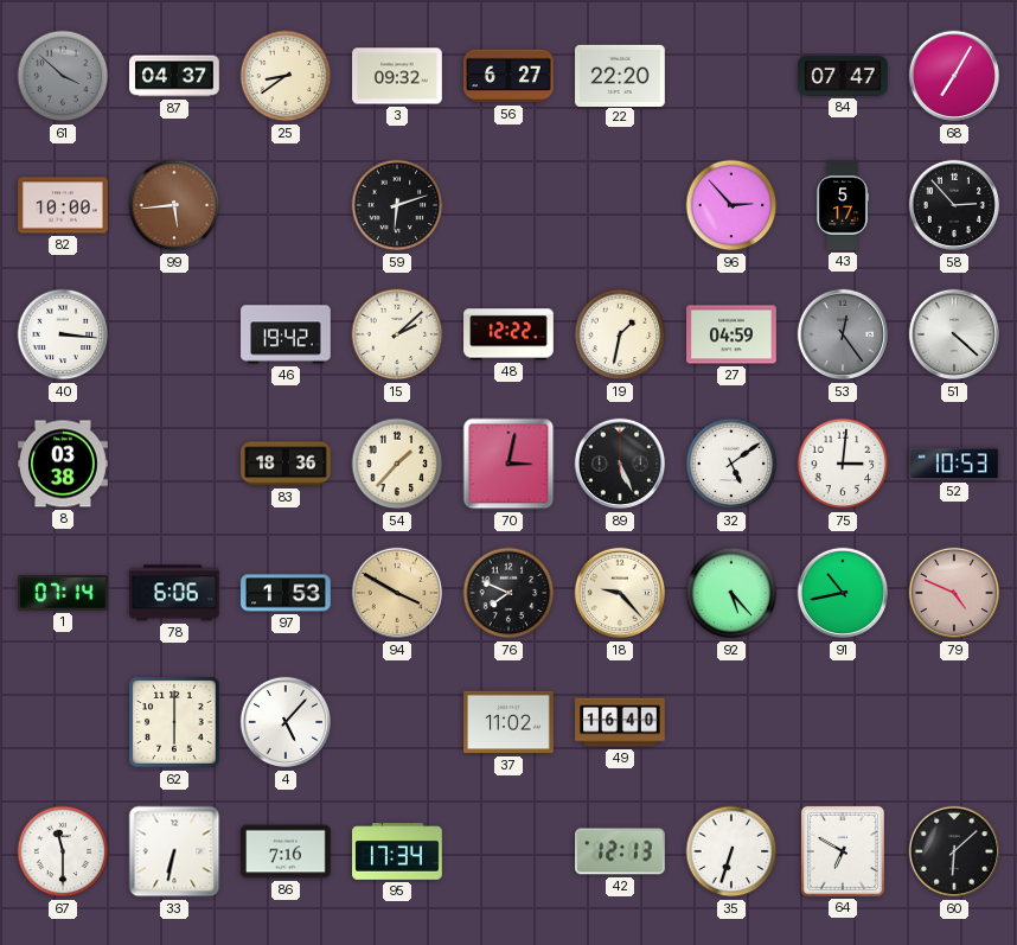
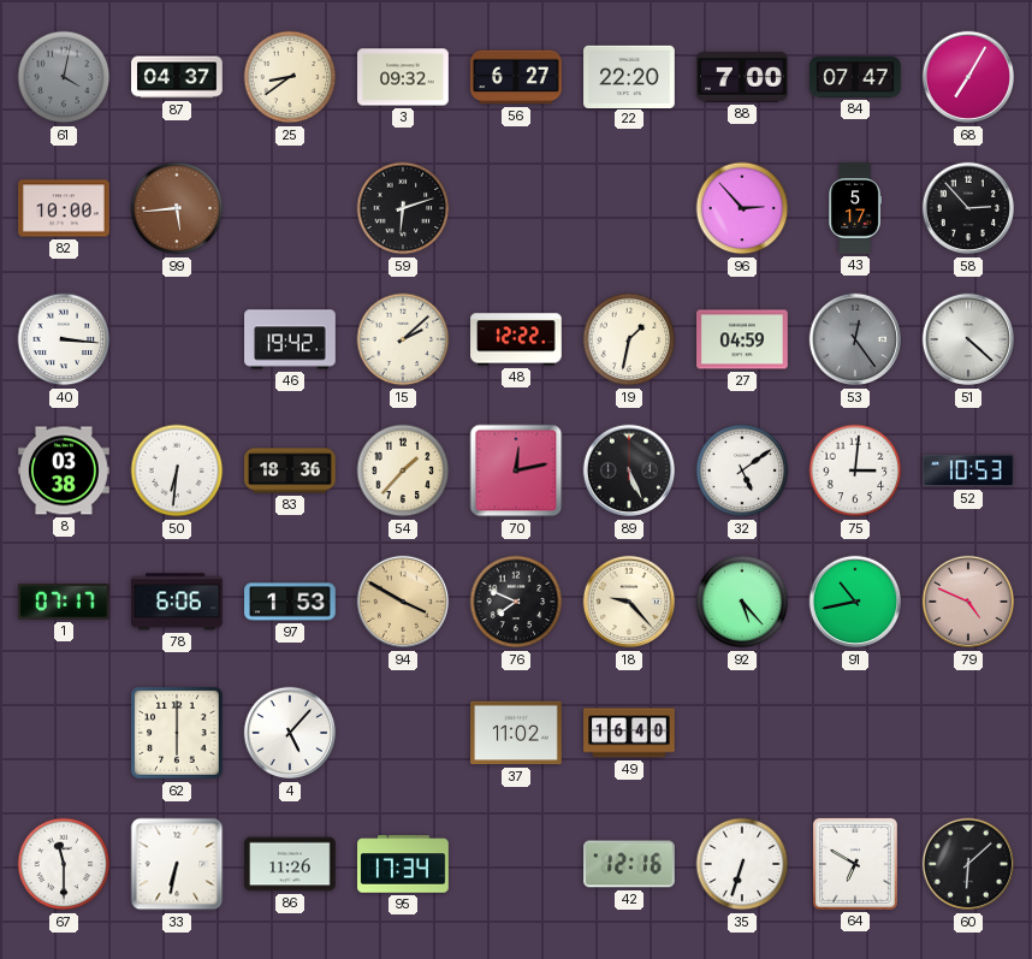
61: 3:52 -> 4:02 (64, 77)
88: none -> 7:00 (743, 77)
50: none -> 6:31 (177, 470)
70: 3:02 -> 12:13 (516, 470)
1: 07:14 -> 07:17 (65, 603)
86: 7:16 -> 11:26 (290, 864)
42: 12:13 -> 12:16 (629, 864)
